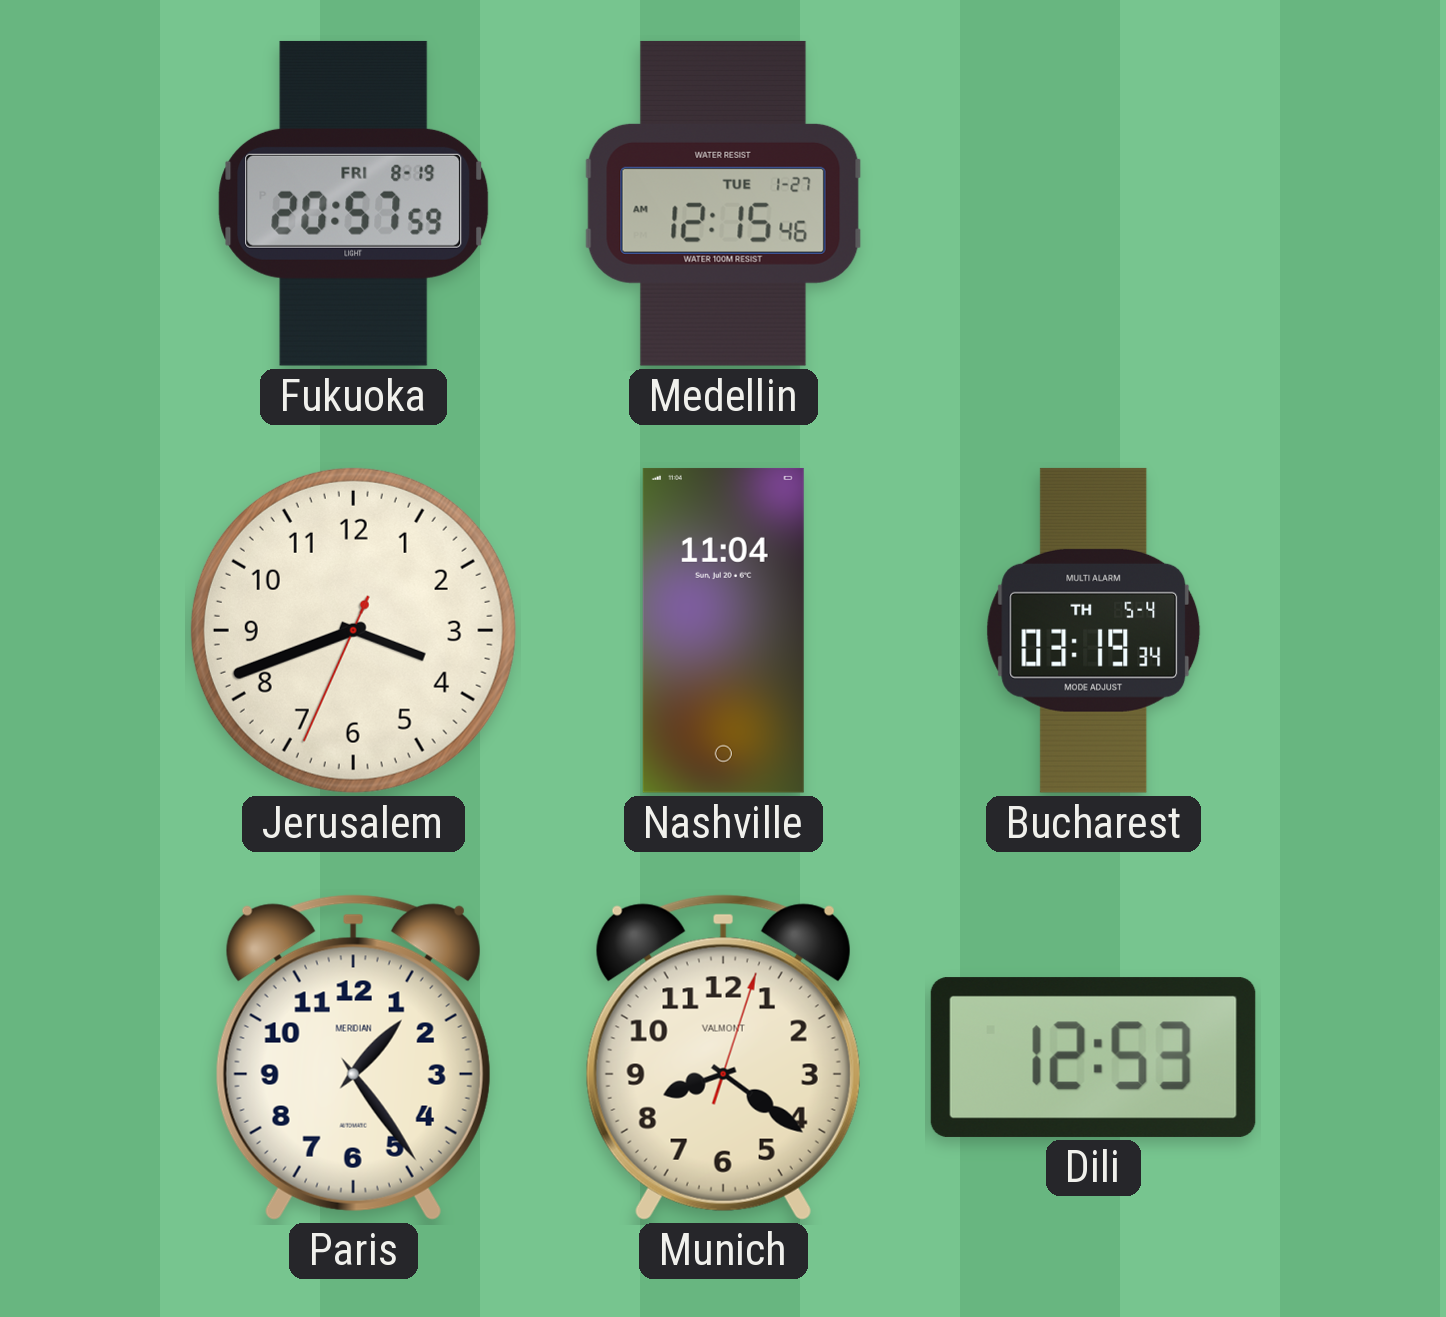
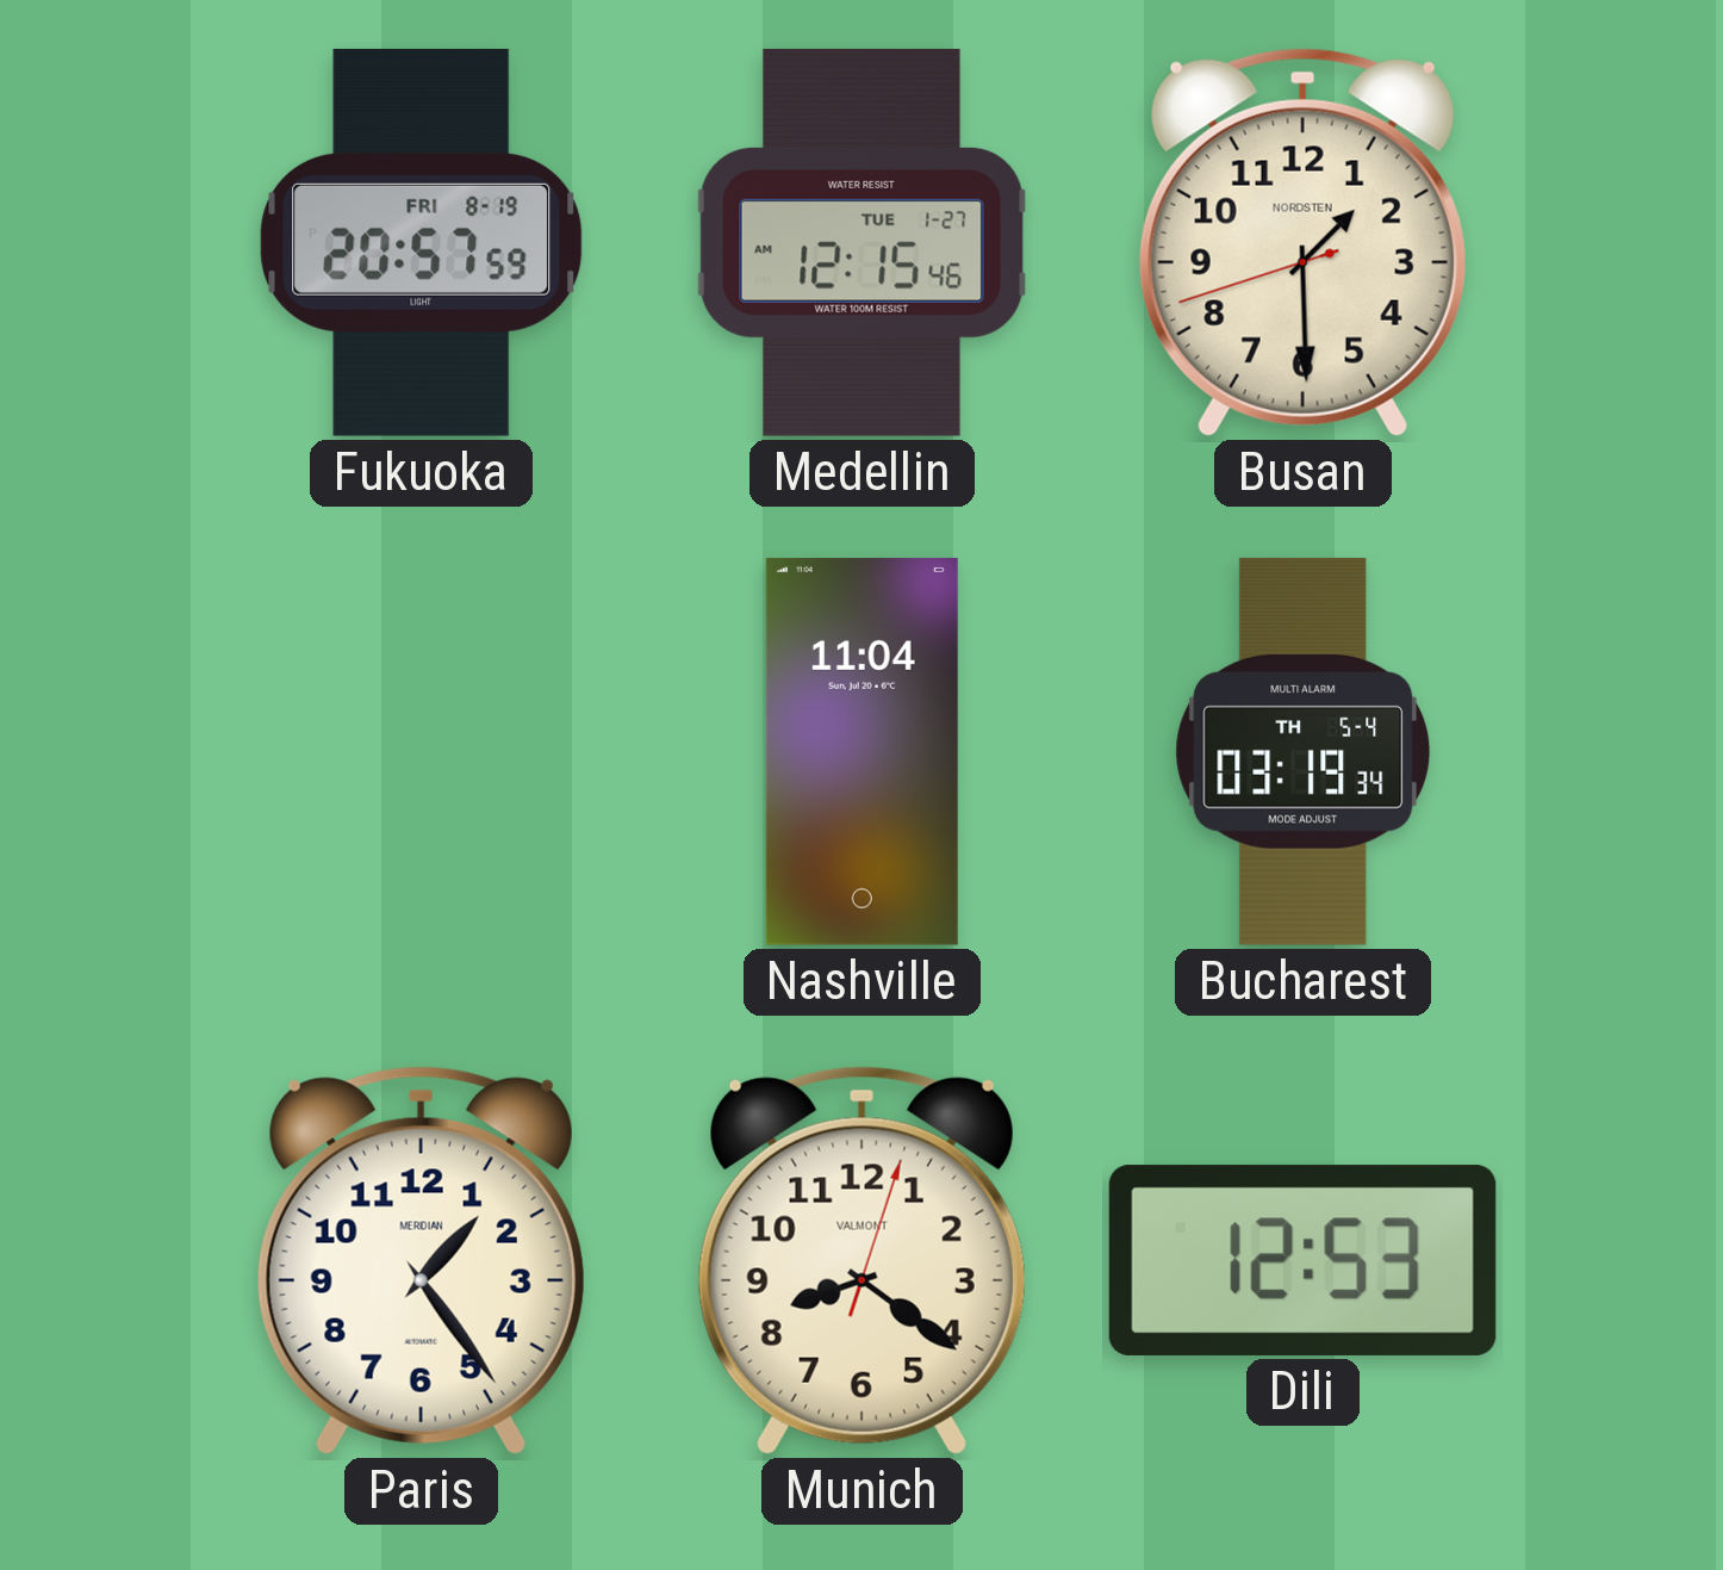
Busan: none -> 1:29 (1302, 242)
Jerusalem: 3:41 -> none (353, 630)
